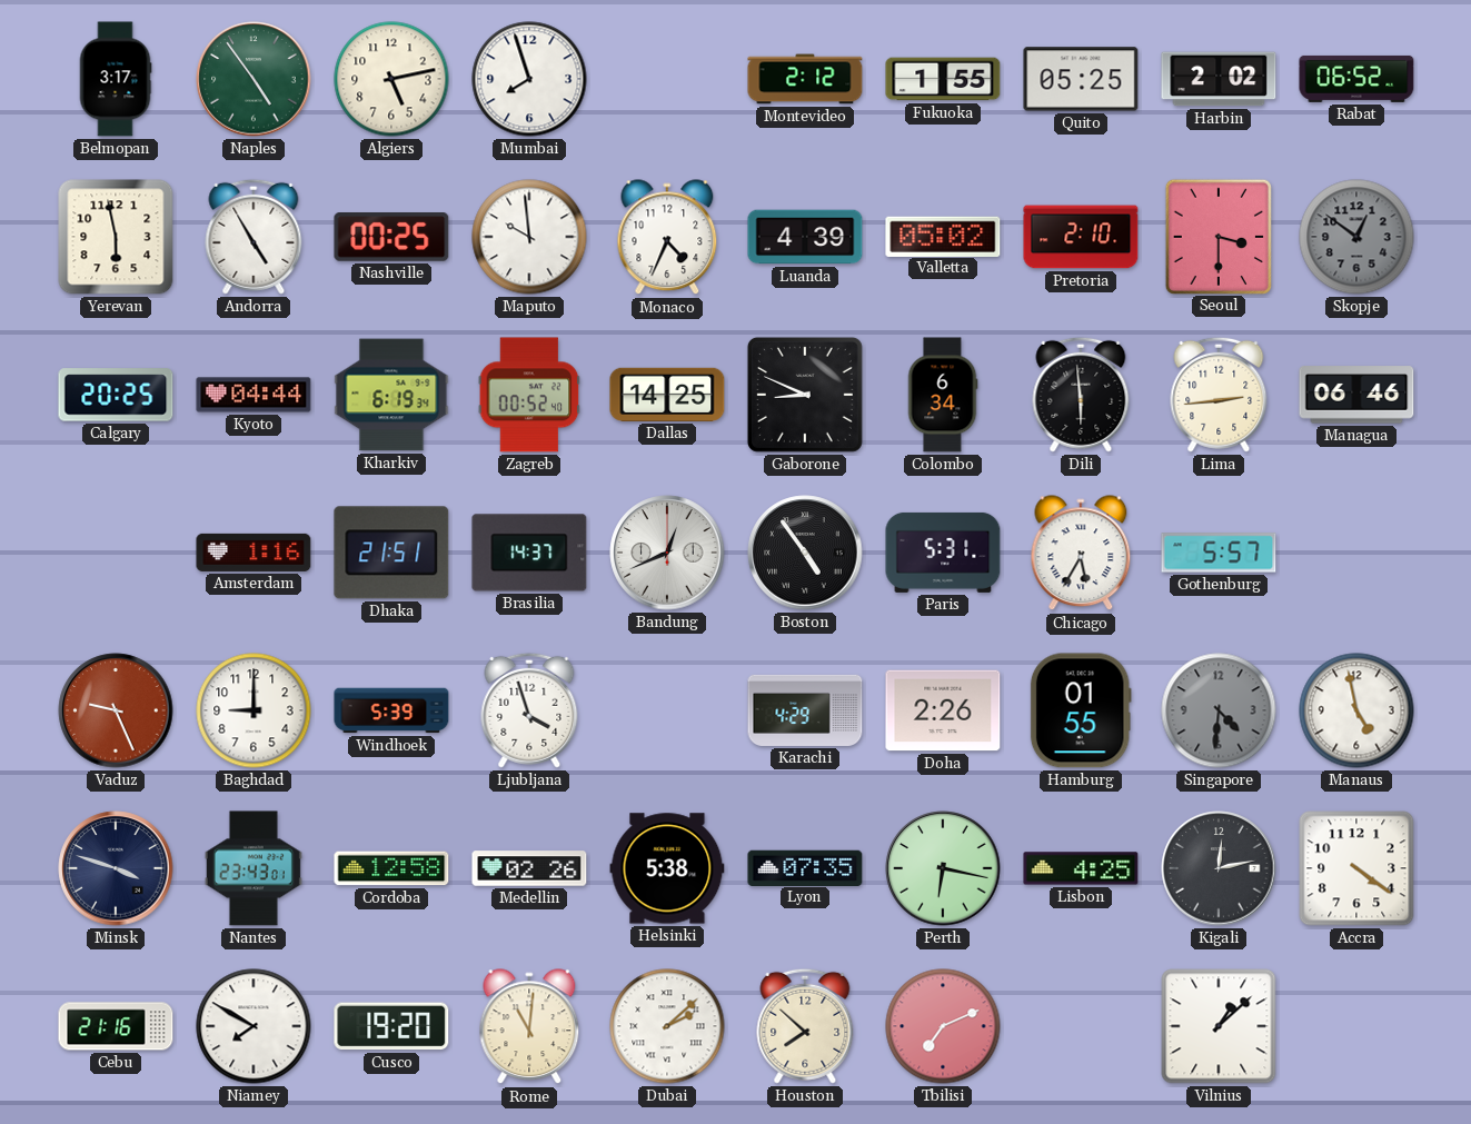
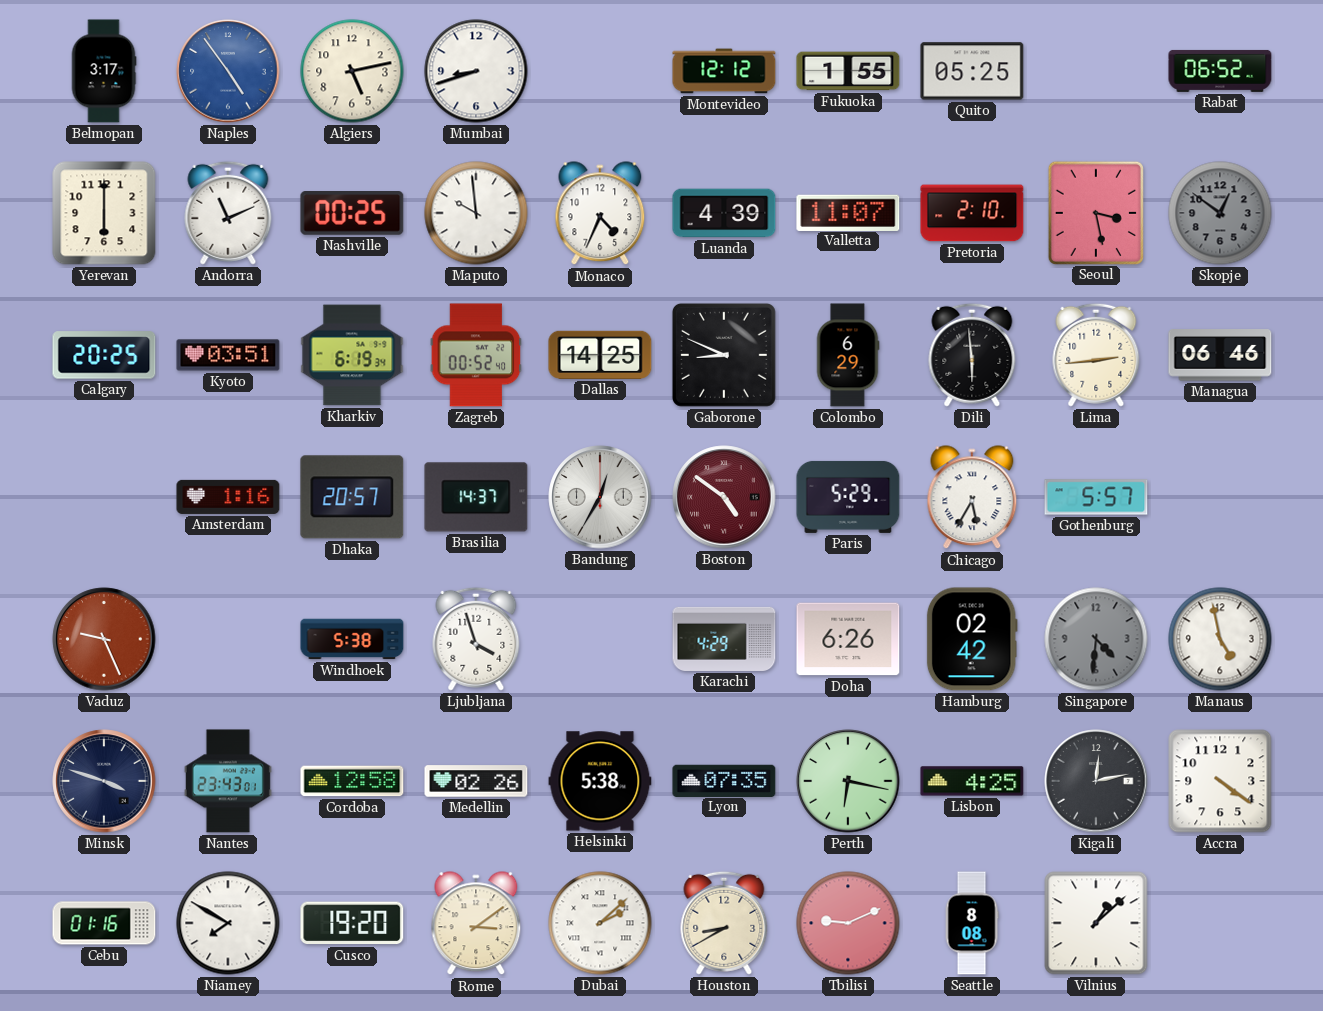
Naples dial: green -> blue (228, 71)
Mumbai: 7:57 -> 8:42 (476, 71)
Montevideo: 2:12 -> 12:12 (724, 71)
Harbin: 2:02 -> none (1219, 79)
Yerevan: 5:58 -> 6:00 (104, 213)
Andorra: 4:55 -> 11:11 (228, 213)
Valletta: 05:02 -> 11:07 (848, 212)
Seoul: 3:30 -> 3:28 (1096, 212)
Kyoto: 04:44 -> 03:51 (228, 355)
Colombo: 6:34 -> 6:29 (848, 355)
Dhaka: 21:51 -> 20:57 (352, 497)
Bandung: 12:41 -> 12:35 (600, 497)
Boston: 4:54 -> 4:51 (724, 497)
Boston dial: black -> burgundy (724, 497)
Paris: 5:31 -> 5:29 (848, 497)
Baghdad: 9:00 -> none (254, 710)
Windhoek: 5:39 -> 5:38 (352, 639)
Doha: 2:26 -> 6:26 (848, 639)
Hamburg: 01:55 -> 02:42 (972, 639)
Cebu: 21:16 -> 01:16 (104, 923)
Rome: 11:01 -> 3:09 (476, 924)
Houston: 7:52 -> 8:40 (724, 923)
Tbilisi: 7:11 -> 9:11 (848, 923)
Seattle: none -> 8:08 (972, 923)
